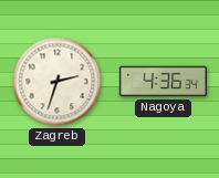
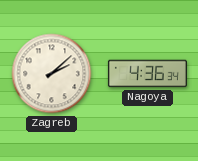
Zagreb: 2:33 -> 2:08 (52, 74)
